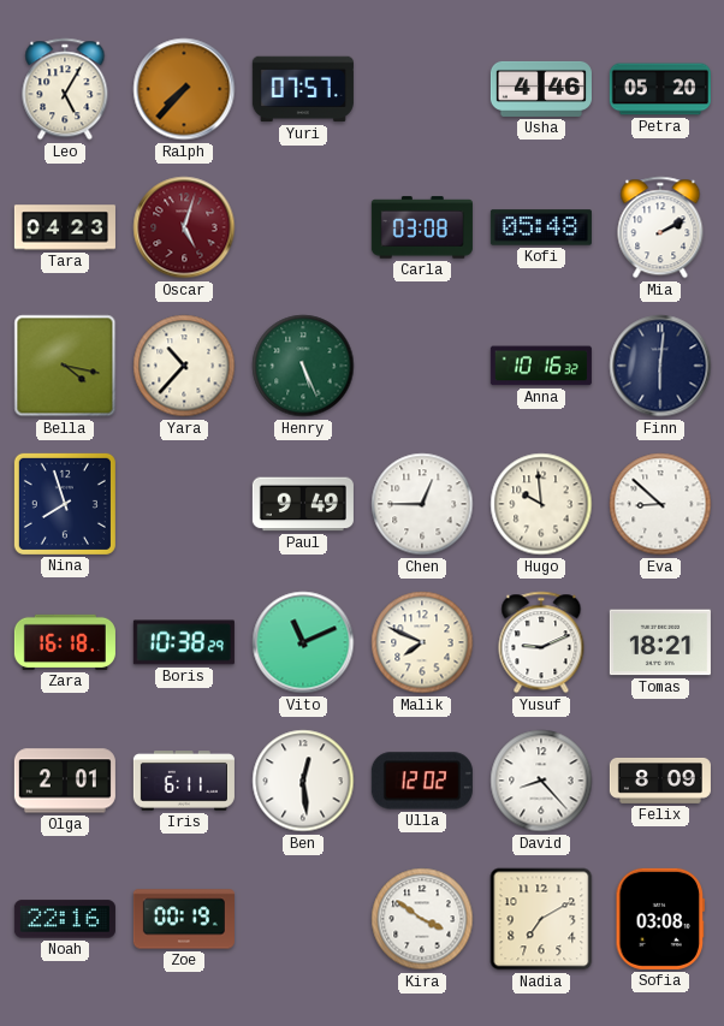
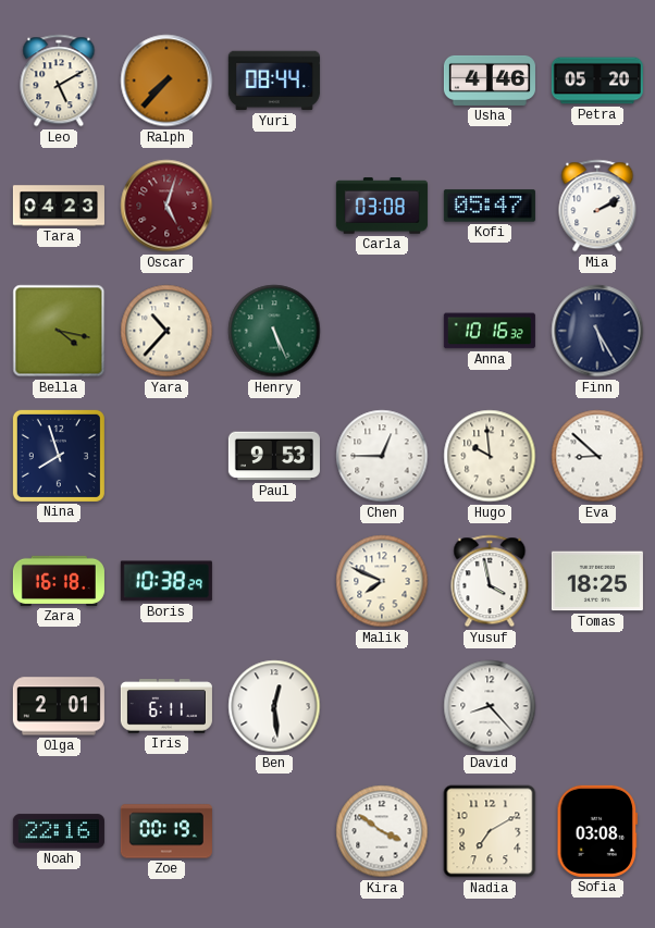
Leo: 5:05 -> 5:10 (59, 81)
Yuri: 07:57 -> 08:44 (274, 81)
Kofi: 05:48 -> 05:47 (490, 206)
Finn: 6:01 -> 5:25 (597, 331)
Paul: 9:49 -> 9:53 (274, 456)
Vito: 11:11 -> none (303, 642)
Yusuf: 9:11 -> 3:58 (490, 581)
Tomas: 18:21 -> 18:25 (597, 581)
Ulla: 12:02 -> none (422, 781)
Felix: 8:09 -> none (660, 781)
